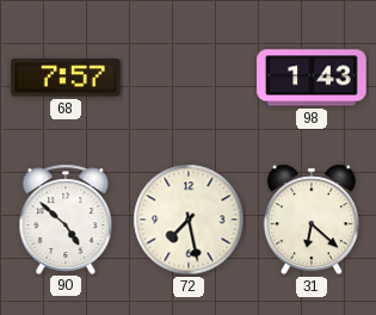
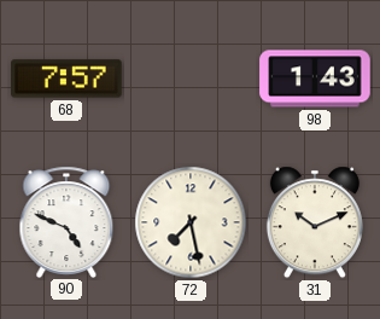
90: 4:52 -> 4:49 (66, 221)
31: 6:22 -> 10:11 (315, 222)
